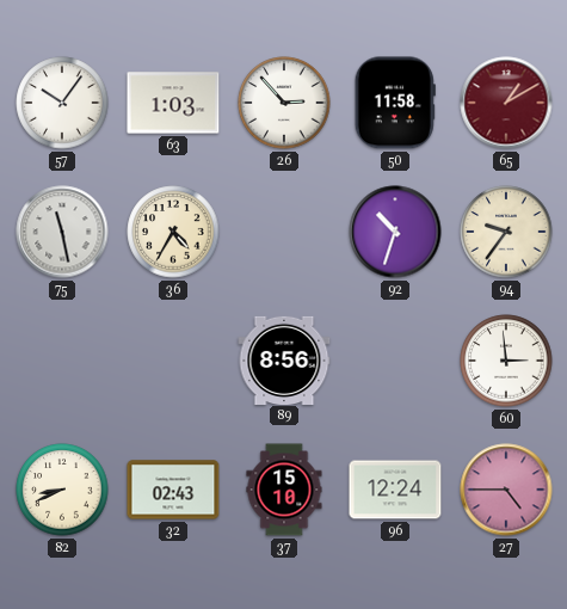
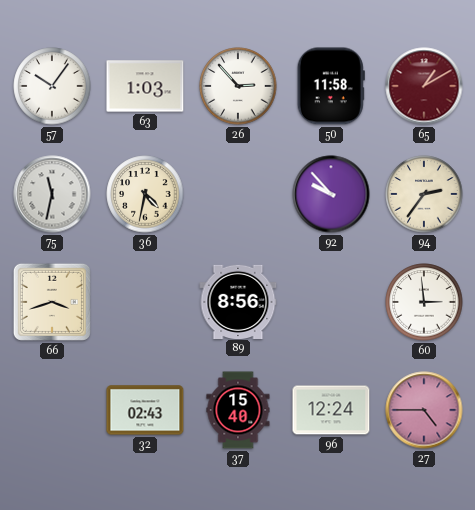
75: 11:28 -> 11:32 (52, 194)
36: 4:35 -> 4:32 (145, 194)
92: 10:33 -> 9:53 (331, 194)
94: 9:36 -> 2:36 (424, 194)
66: none -> 3:42 (52, 302)
82: 8:41 -> none (62, 490)
37: 15:10 -> 15:40 (238, 410)
